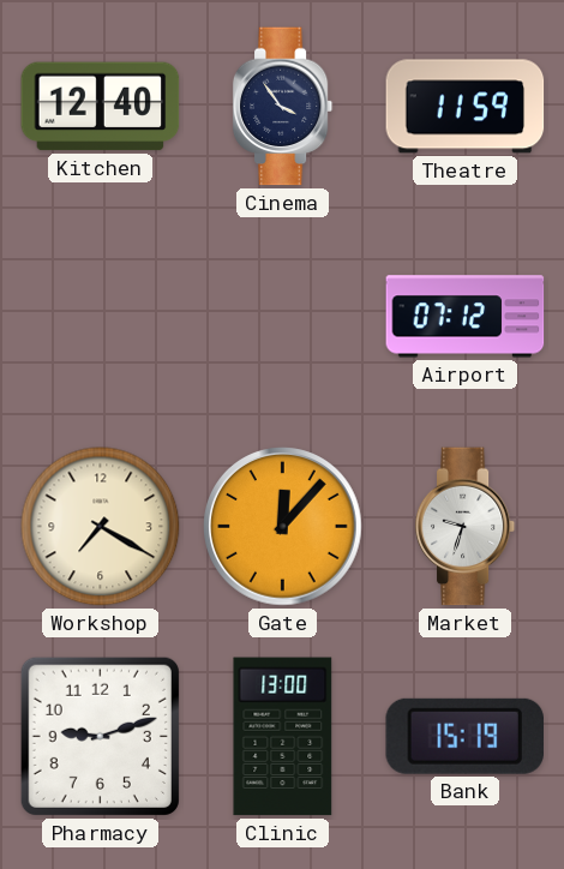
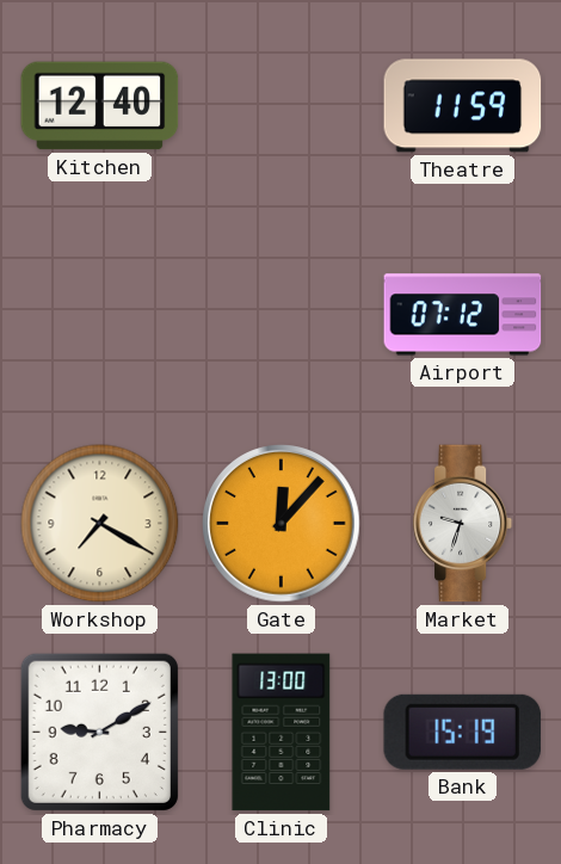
Cinema: 3:54 -> none (283, 107)
Pharmacy: 9:12 -> 9:10 (99, 732)
